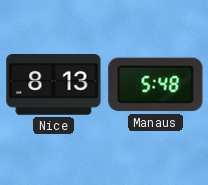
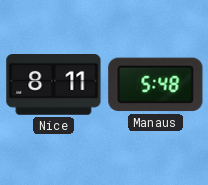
Nice: 8:13 -> 8:11 (54, 85)
